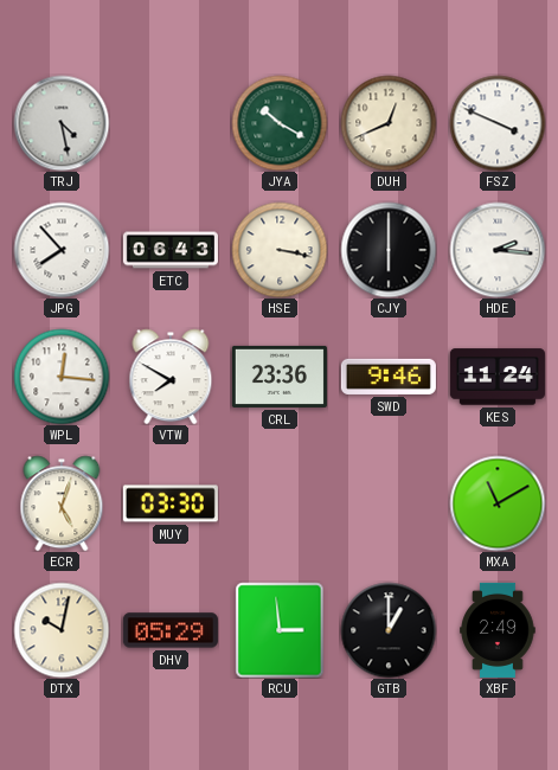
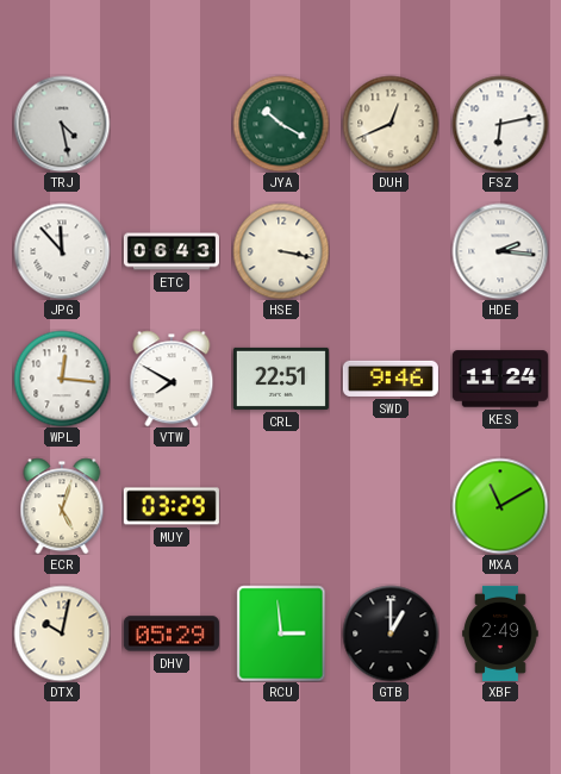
FSZ: 3:49 -> 6:13 (500, 124)
JPG: 7:53 -> 11:53 (62, 251)
CJY: 6:00 -> none (389, 250)
CRL: 23:36 -> 22:51 (281, 379)
MUY: 03:30 -> 03:29 (172, 506)
